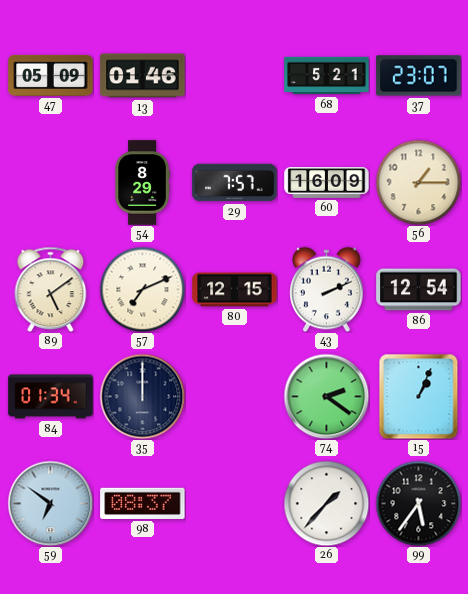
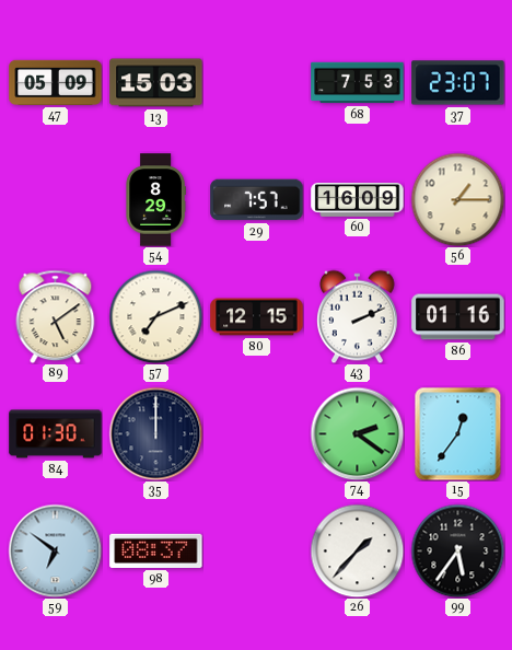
13: 01:46 -> 15:03 (156, 83)
68: 5:21 -> 7:53 (358, 83)
86: 12:54 -> 01:16 (458, 317)
84: 01:34 -> 01:30 (56, 434)
15: 1:04 -> 12:36 (458, 433)
